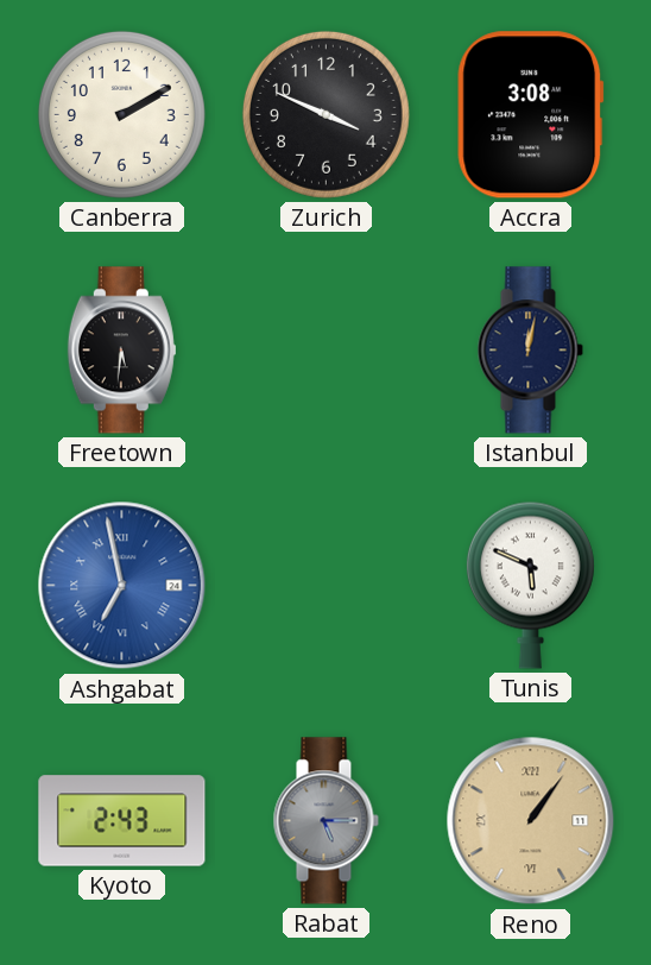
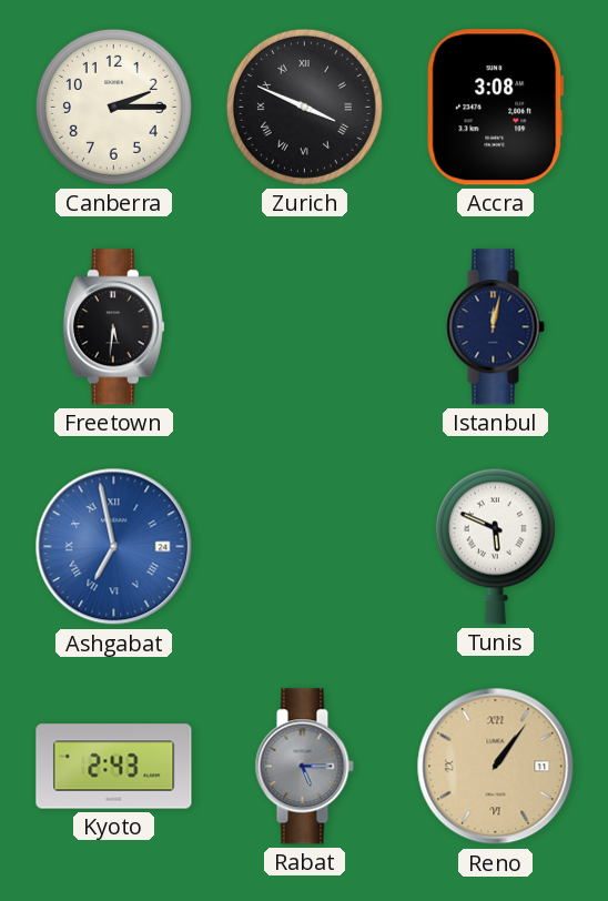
Canberra: 2:10 -> 2:15 (113, 107)
Zurich numerals: Arabic -> Roman (304, 107)
